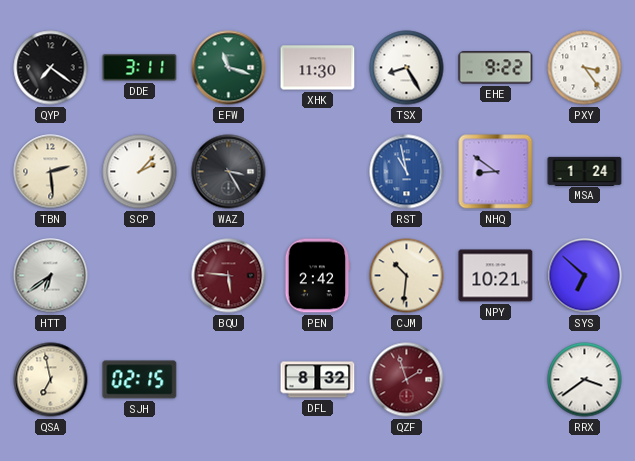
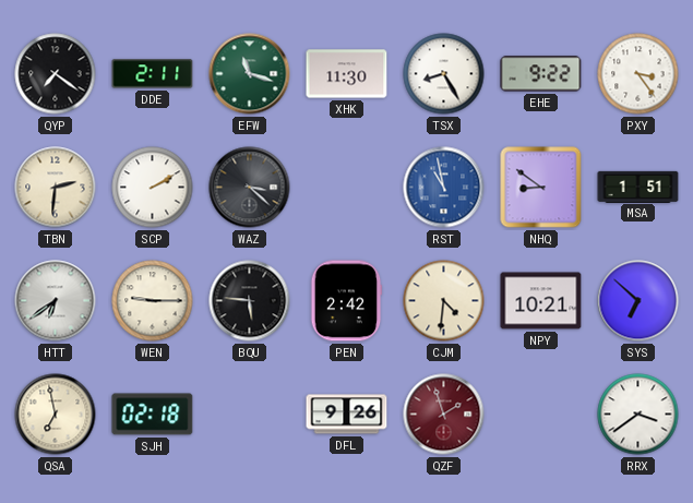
DDE: 3:11 -> 2:11 (153, 74)
TBN: 2:29 -> 2:31 (56, 188)
SCP: 2:07 -> 2:10 (153, 188)
WAZ: 3:25 -> 3:22 (250, 188)
MSA: 1:24 -> 1:51 (638, 187)
WEN: none -> 9:15 (153, 301)
BQU dial: burgundy -> black (250, 301)
CJM: 10:31 -> 4:31 (444, 301)
SJH: 02:15 -> 02:18 (153, 415)
DFL: 8:32 -> 9:26 (347, 415)
